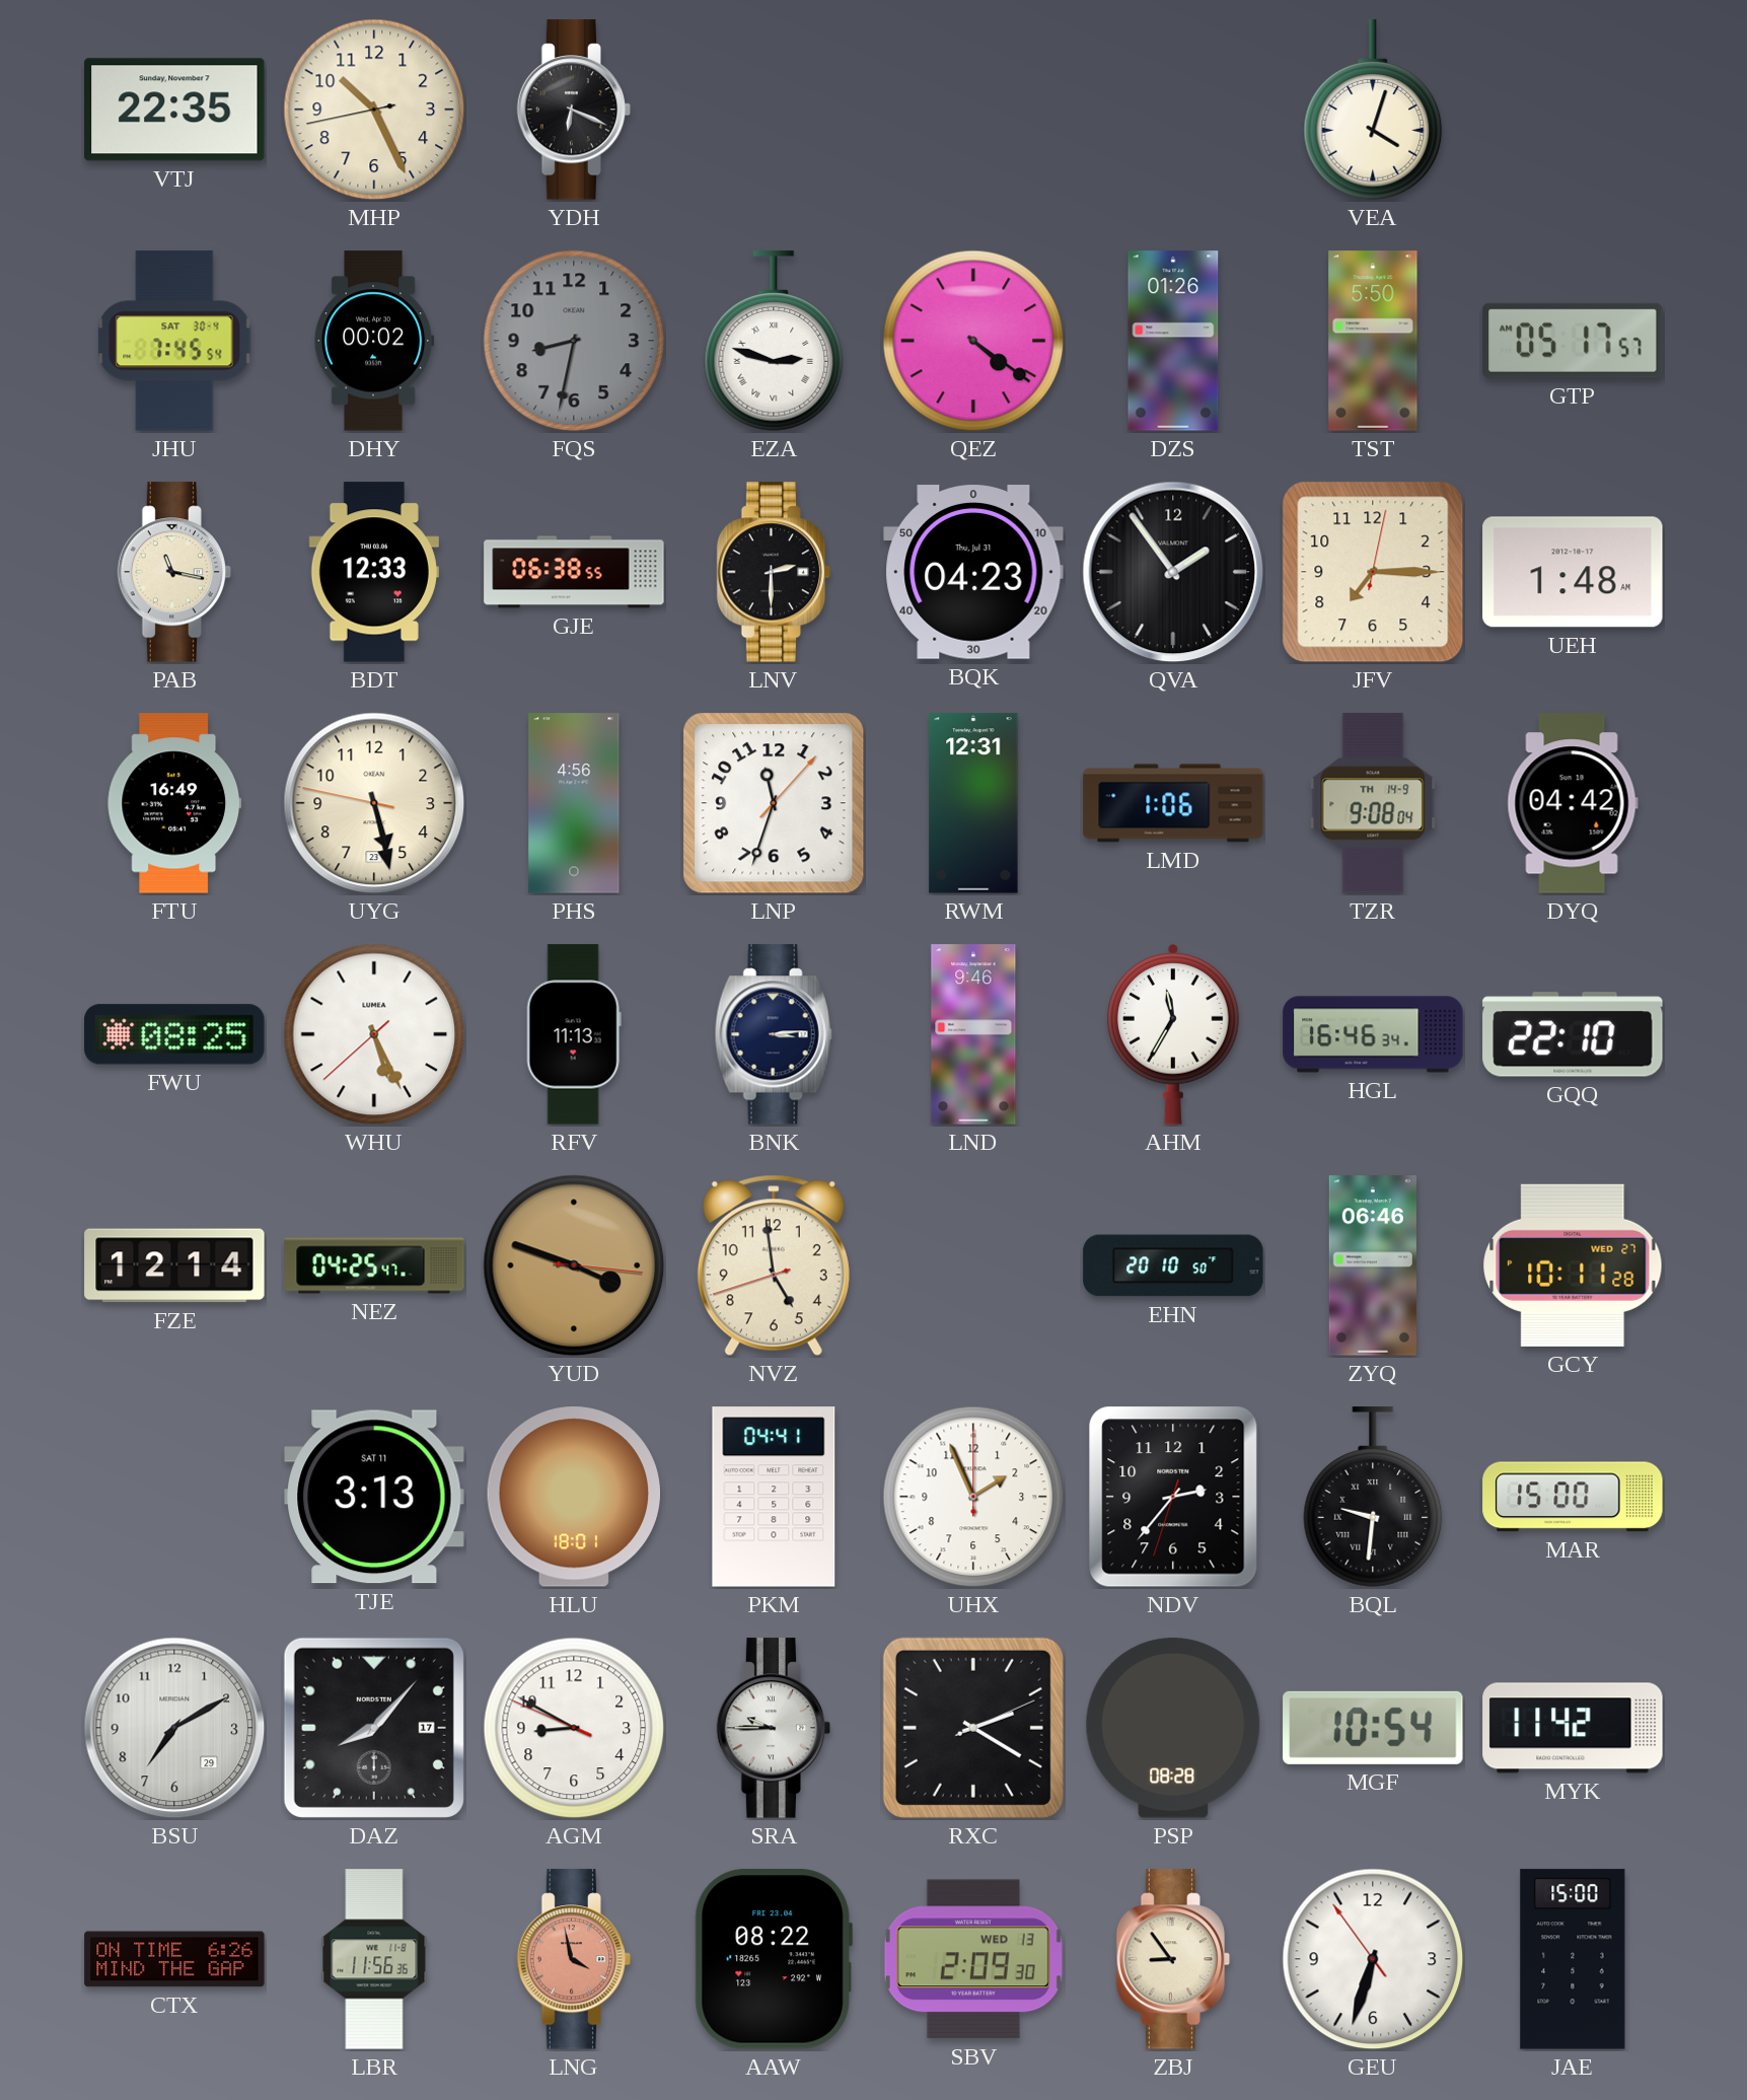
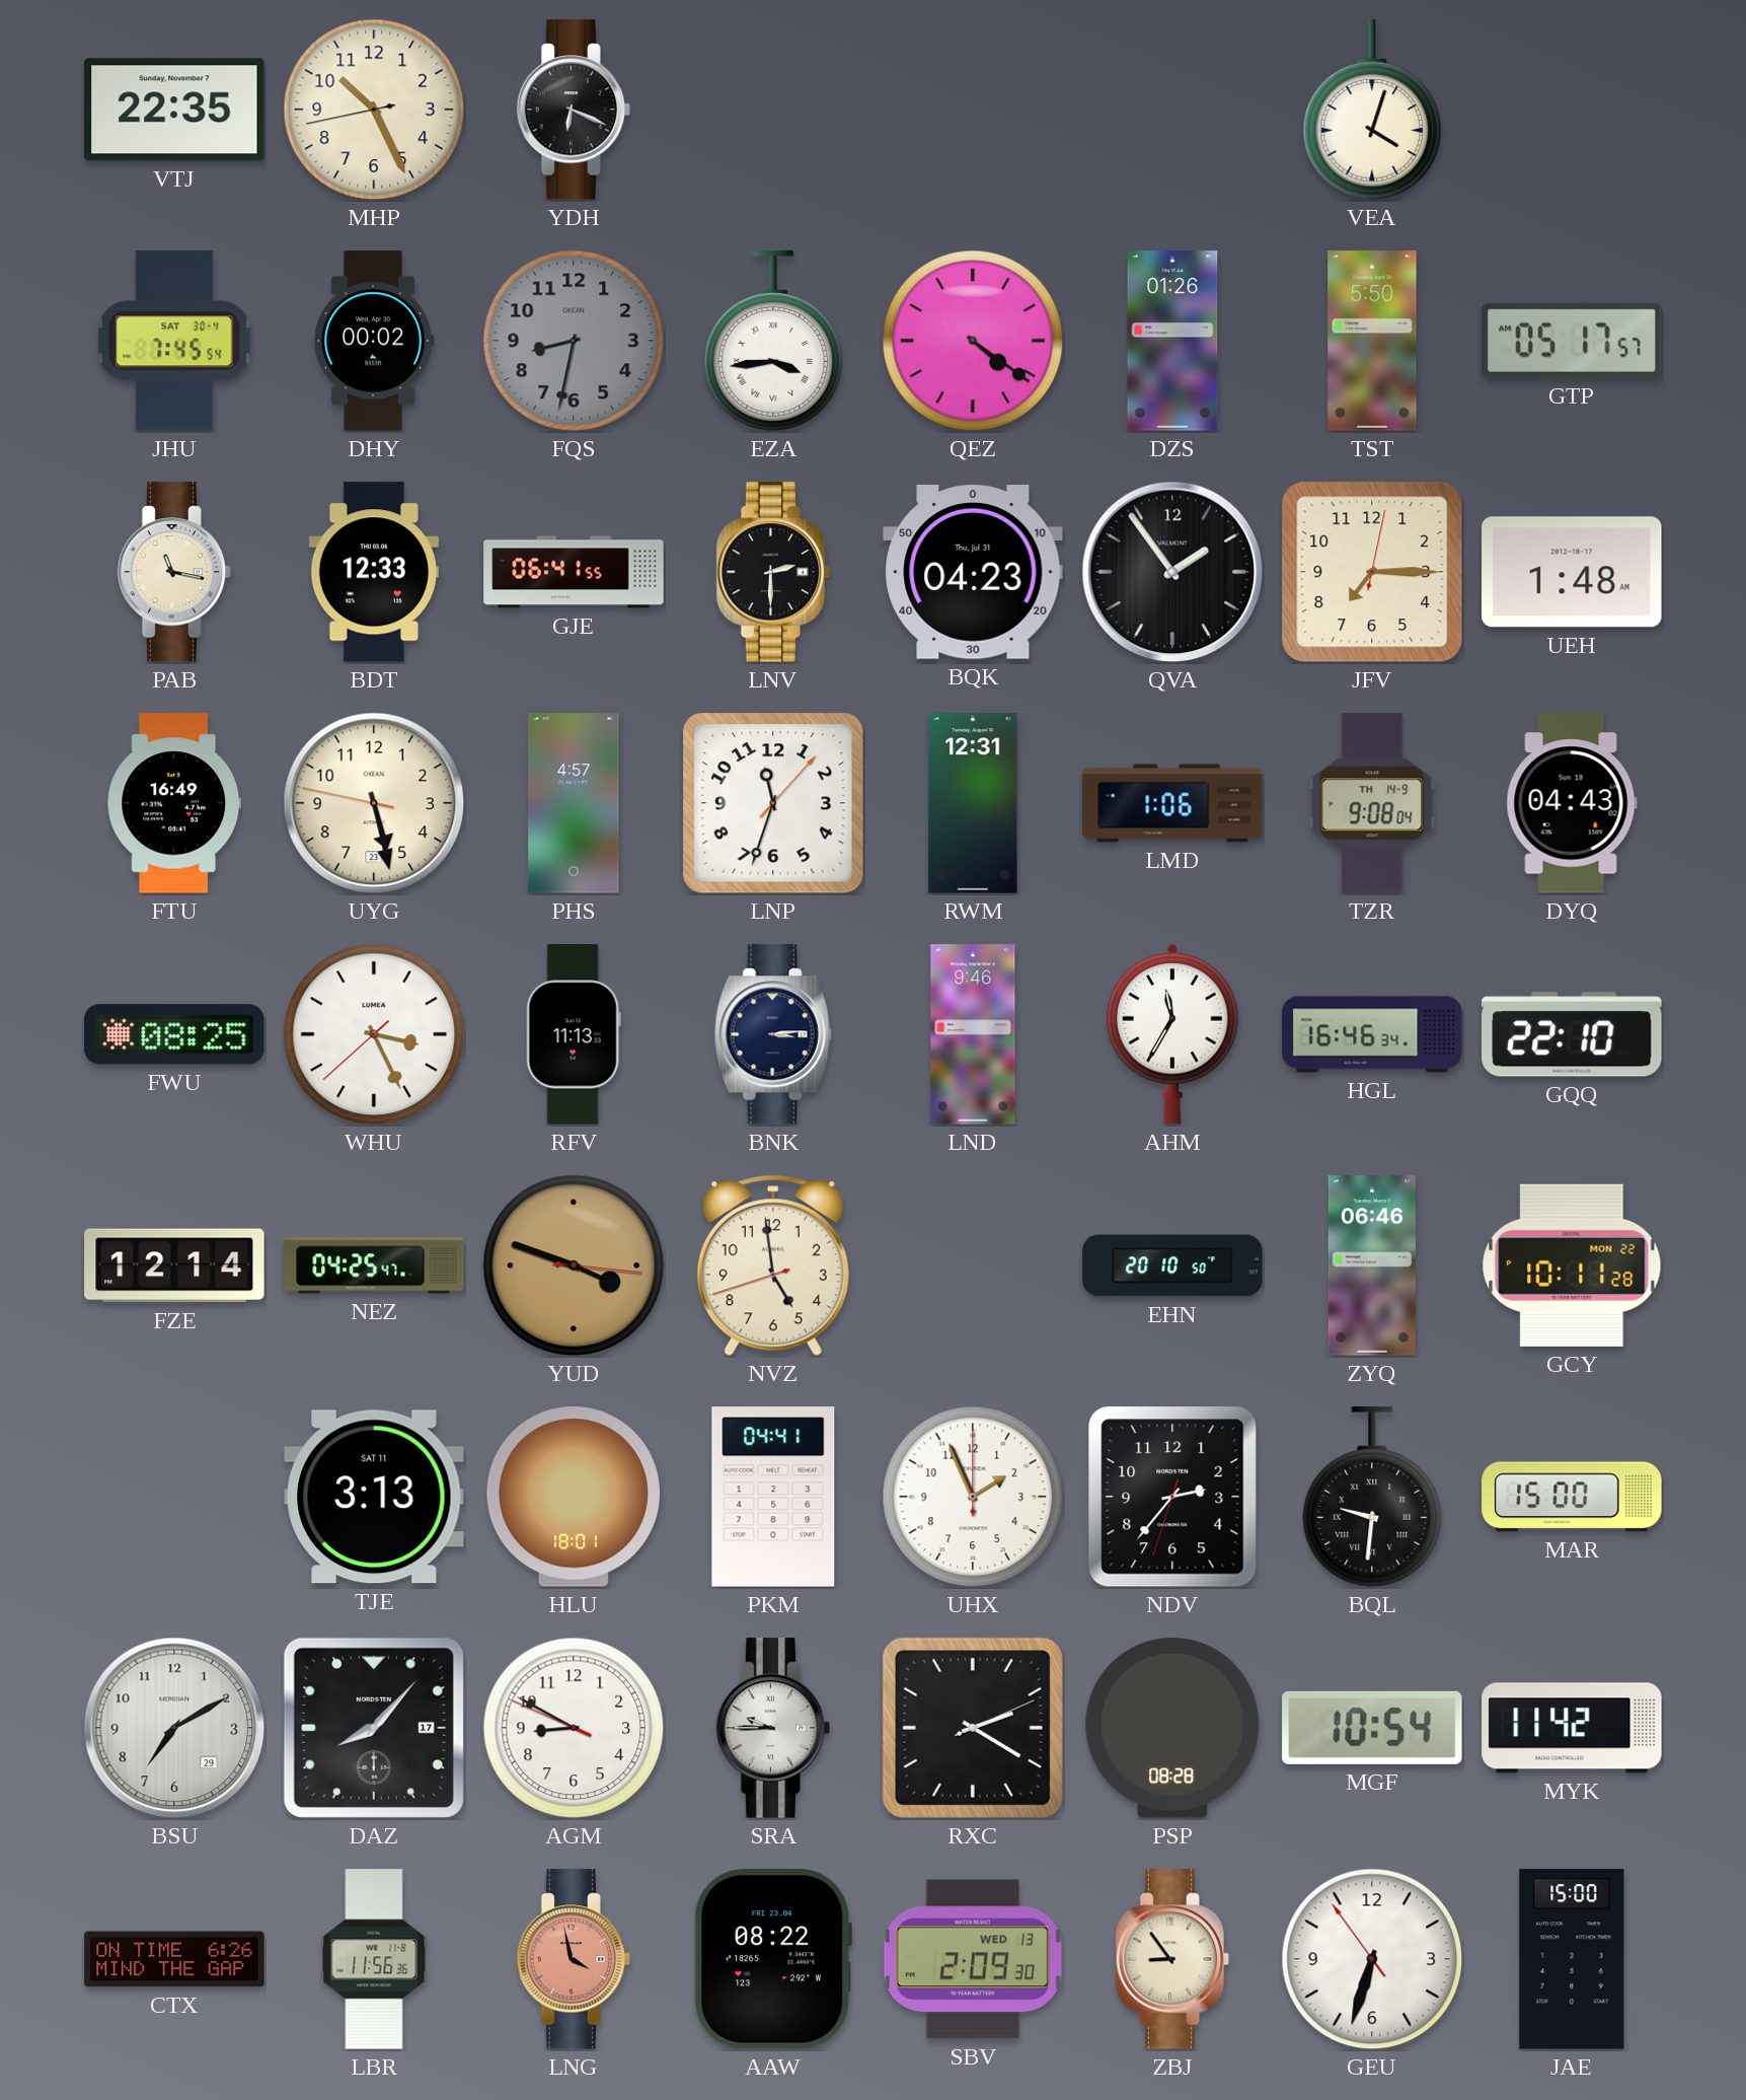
EZA: 2:48 -> 3:44 (773, 341)
GJE: 06:38 -> 06:41 (574, 572)
PHS: 4:56 -> 4:57 (574, 803)
DYQ: 04:42 -> 04:43 (1572, 803)
WHU: 5:25 -> 3:25 (374, 1034)
GCY date: WED 27 -> MON 22 (1572, 1265)
